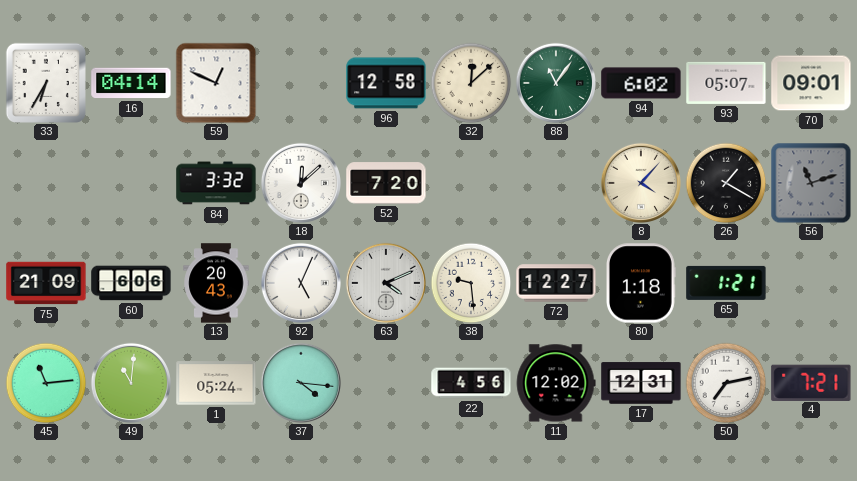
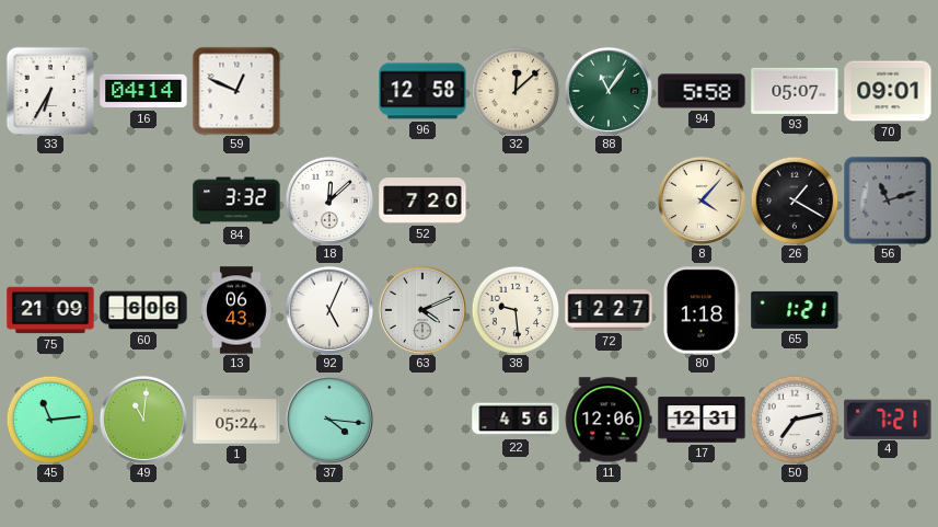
94: 6:02 -> 5:58 (702, 91)
13: 20:43 -> 06:43 (236, 310)
11: 12:02 -> 12:06 (609, 420)
